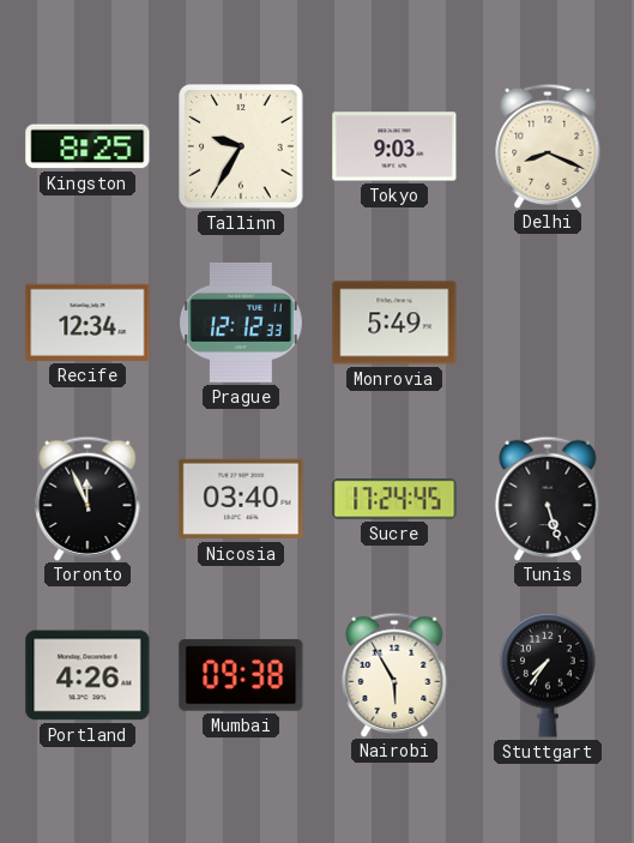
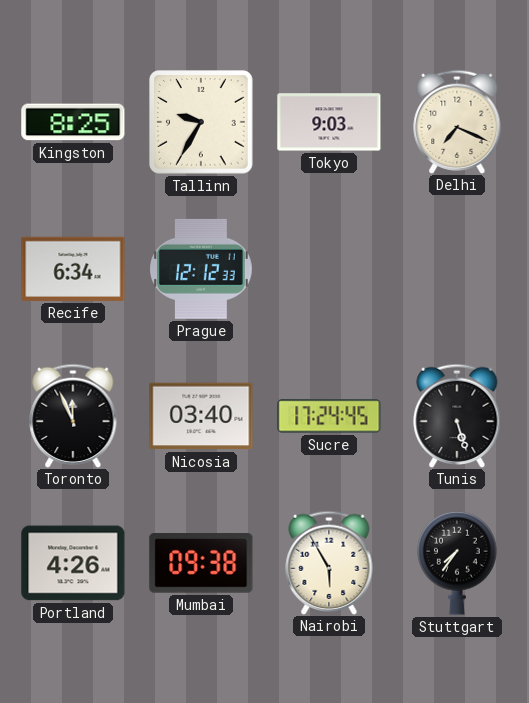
Delhi: 8:19 -> 7:19 (457, 121)
Recife: 12:34 -> 6:34 (73, 269)
Monrovia: 5:49 -> none (394, 323)
